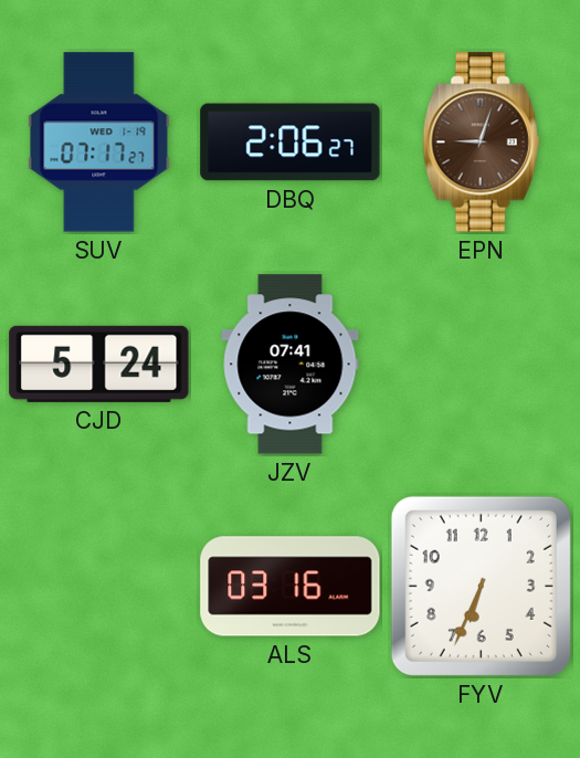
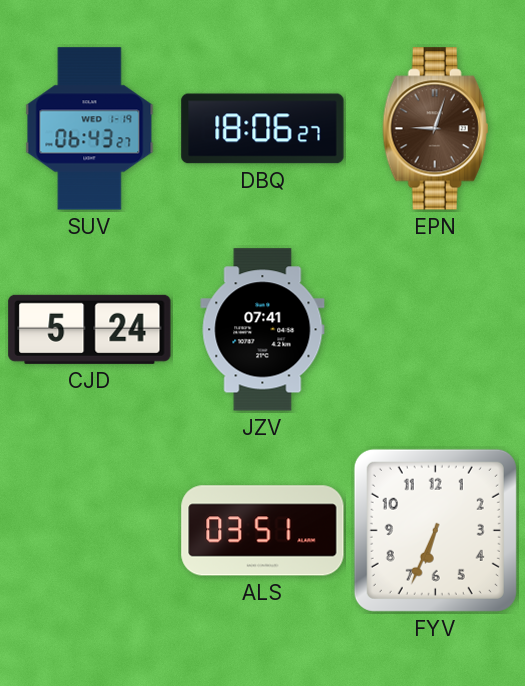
SUV: 07:17 -> 06:43 (90, 129)
DBQ: 2:06 -> 18:06 (263, 129)
ALS: 03:16 -> 03:51 (263, 531)
